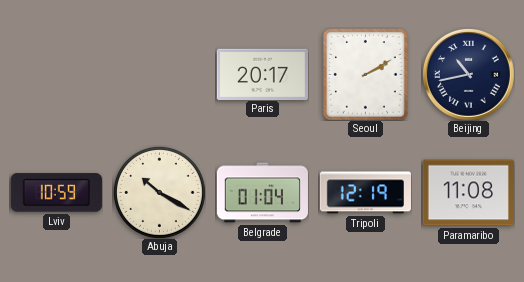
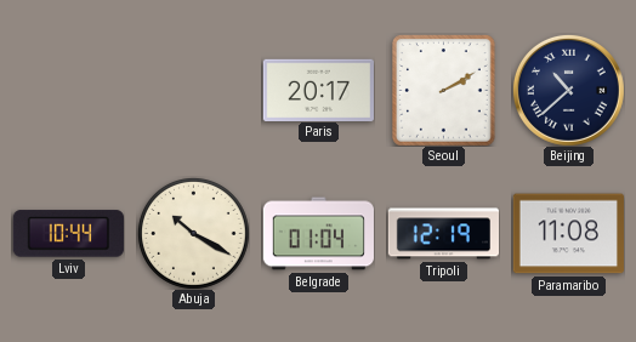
Beijing: 10:43 -> 10:38 (568, 90)
Lviv: 10:59 -> 10:44 (68, 234)
